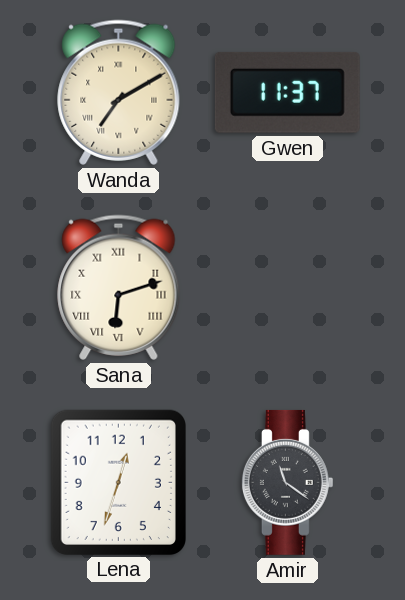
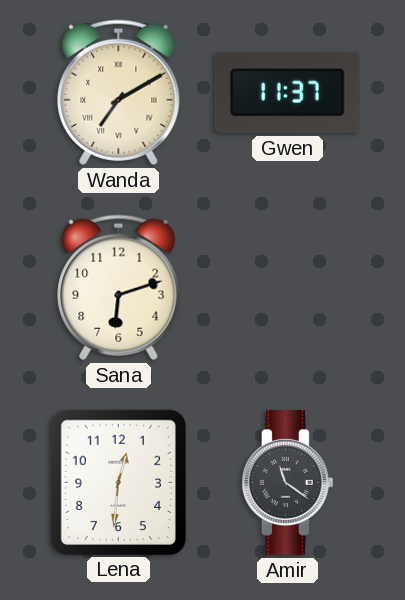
Sana numerals: Roman -> Arabic (119, 287)
Lena: 12:33 -> 12:31 (118, 482)
